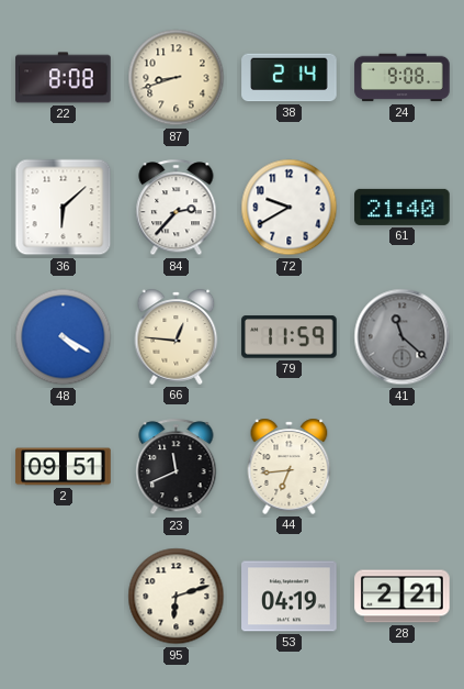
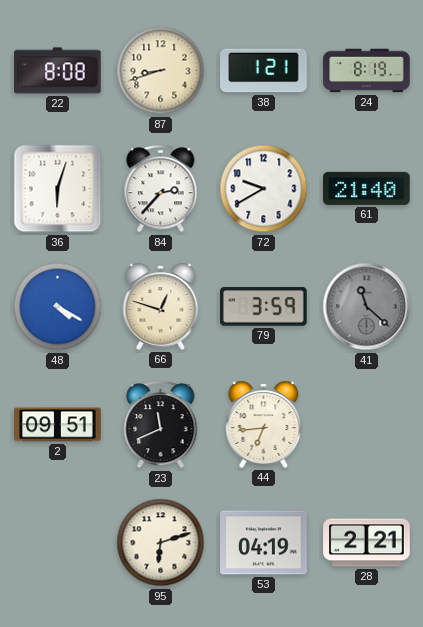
38: 2:14 -> 1:21 (264, 71)
24: 9:08 -> 8:19 (367, 71)
36: 6:08 -> 6:03 (58, 189)
66: 12:46 -> 12:48 (161, 306)
79: 11:59 -> 3:59 (264, 307)
